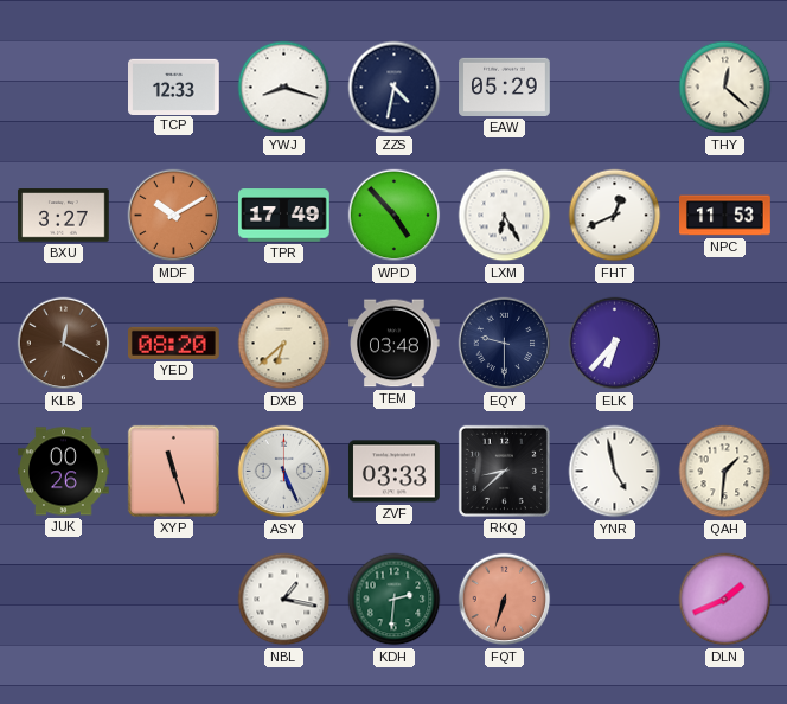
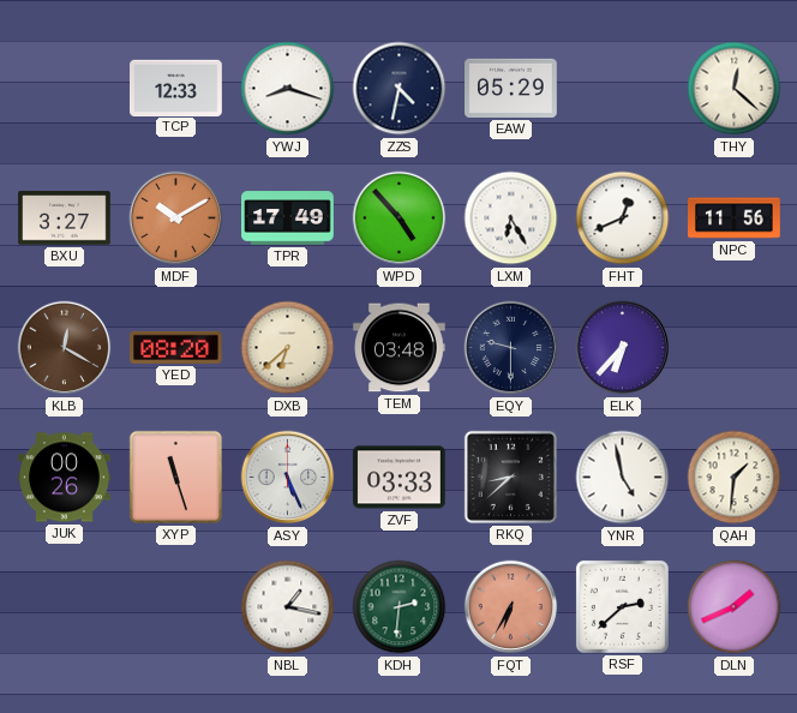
NPC: 11:53 -> 11:56 (735, 218)
FQT: 6:33 -> 6:35 (511, 607)
RSF: none -> 2:38 (622, 606)
